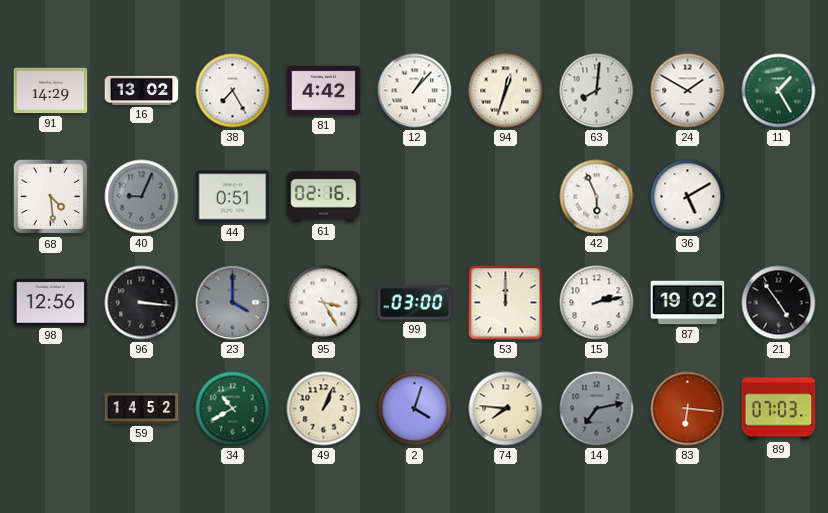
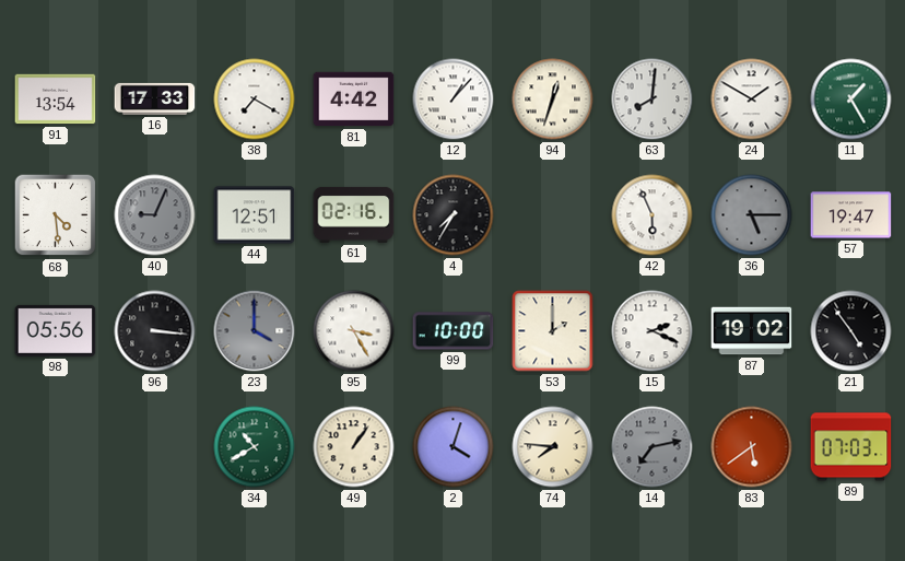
91: 14:29 -> 13:54 (56, 100)
16: 13:02 -> 17:33 (155, 98)
38: 7:25 -> 7:20 (255, 100)
44: 0:51 -> 12:51 (255, 215)
4: none -> 7:35 (454, 215)
36: 5:10 -> 5:15 (752, 215)
36 dial: white -> grey (752, 215)
57: none -> 19:47 (851, 215)
98: 12:56 -> 05:56 (56, 330)
99: 03:00 -> 10:00 (454, 331)
53: 12:00 -> 2:00 (553, 331)
15: 2:13 -> 2:19 (653, 331)
59: 14:52 -> none (142, 409)
49: 1:04 -> 1:06 (354, 447)
83: 6:16 -> 5:39 (752, 447)
